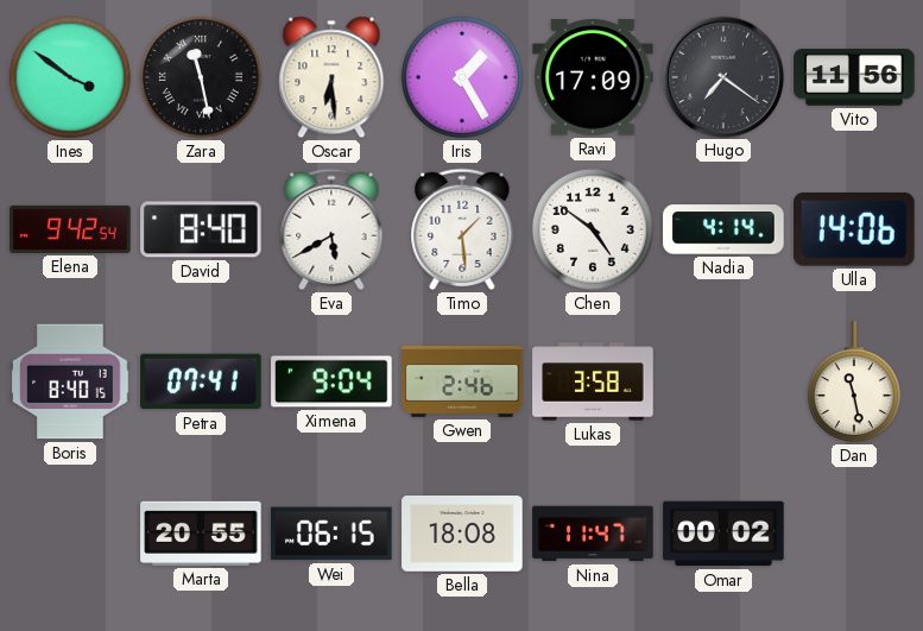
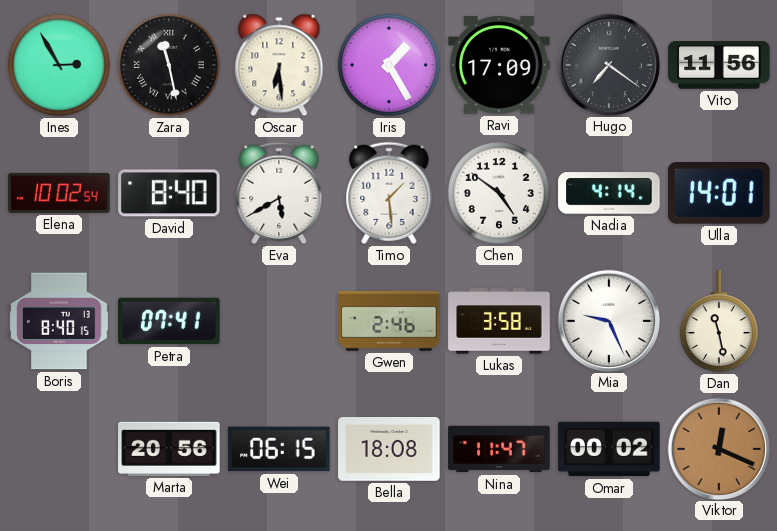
Ines: 3:51 -> 2:55 (59, 65)
Elena: 9:42 -> 10:02 (59, 193)
Ulla: 14:06 -> 14:01 (720, 194)
Ximena: 9:04 -> none (331, 381)
Mia: none -> 9:26 (608, 320)
Marta: 20:55 -> 20:56 (169, 449)
Viktor: none -> 12:19 (718, 448)
